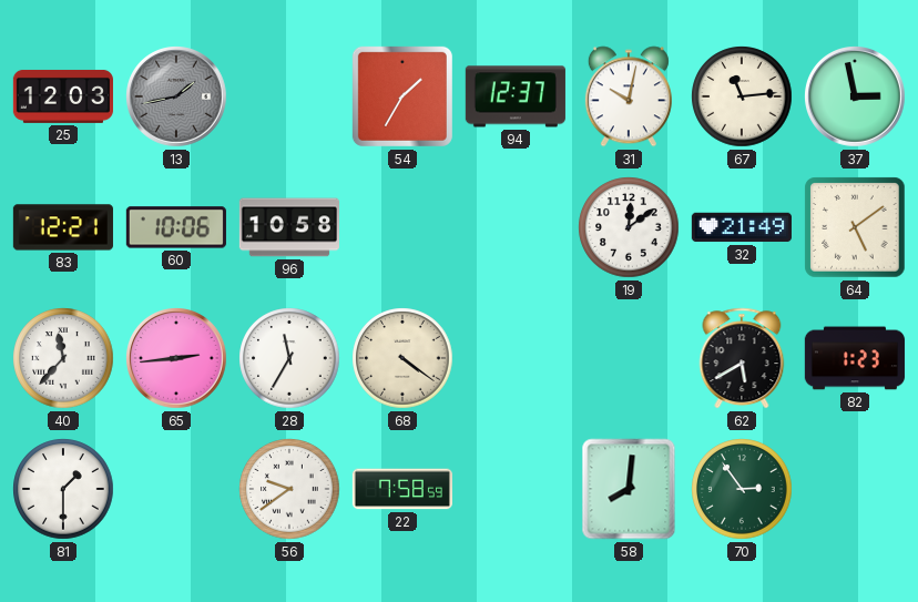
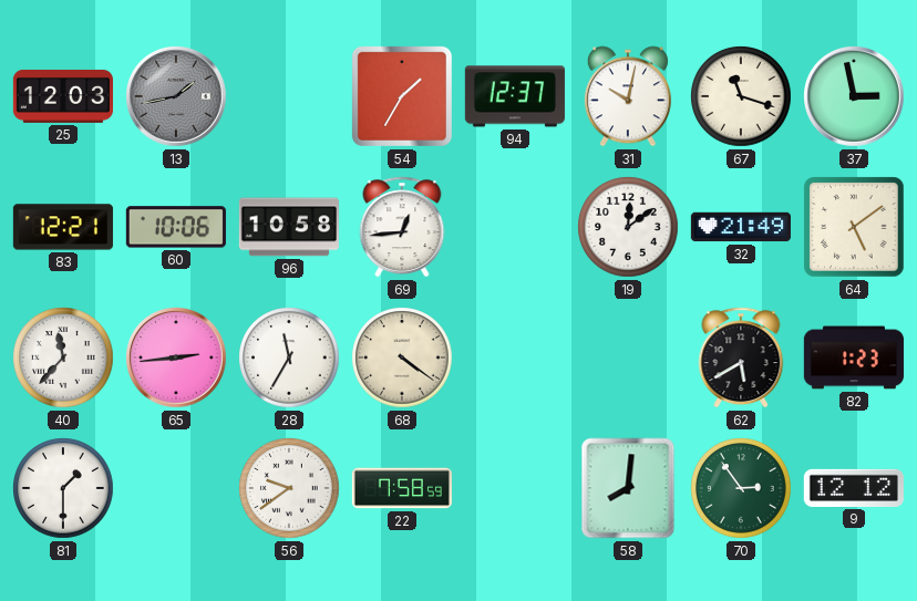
67: 11:14 -> 11:18 (741, 96)
69: none -> 12:44 (402, 227)
9: none -> 12:12 (854, 488)
